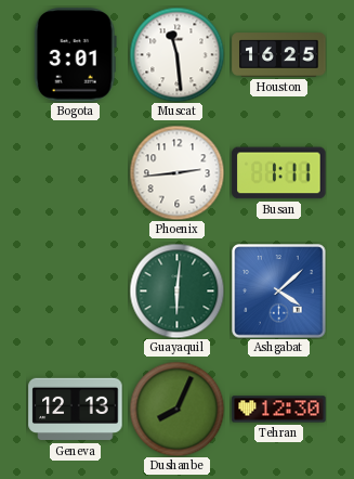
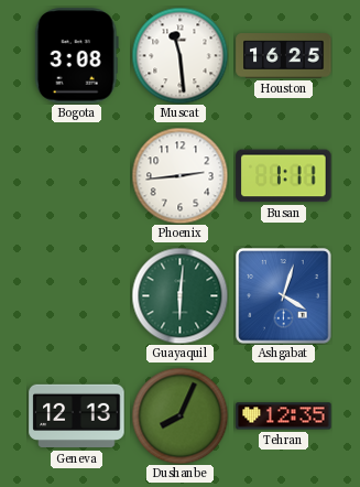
Bogota: 3:01 -> 3:08 (76, 56)
Ashgabat: 4:08 -> 4:03 (284, 296)
Tehran: 12:30 -> 12:35 (284, 416)
